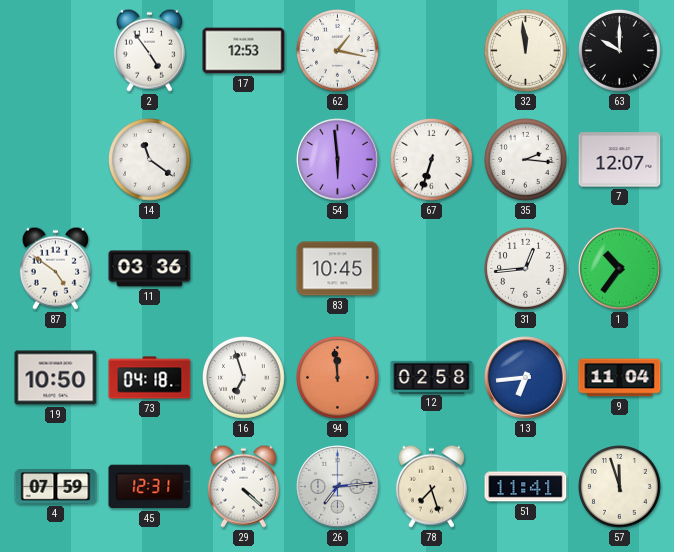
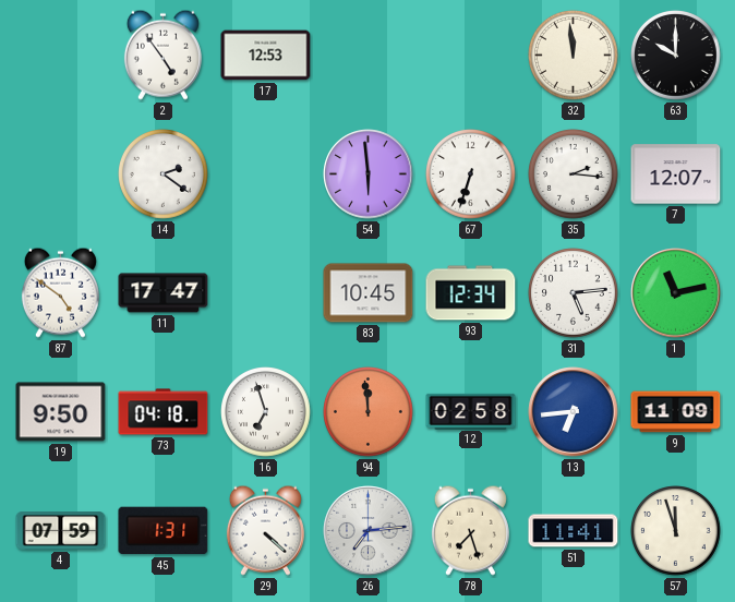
62: 1:17 -> none (338, 51)
14: 11:21 -> 2:21 (164, 174)
11: 03:36 -> 17:47 (164, 293)
93: none -> 12:34 (471, 293)
31: 12:44 -> 5:14 (574, 293)
1: 10:36 -> 11:13 (676, 293)
19: 10:50 -> 9:50 (61, 412)
9: 11:04 -> 11:09 (676, 412)
45: 12:31 -> 1:31 (164, 531)
